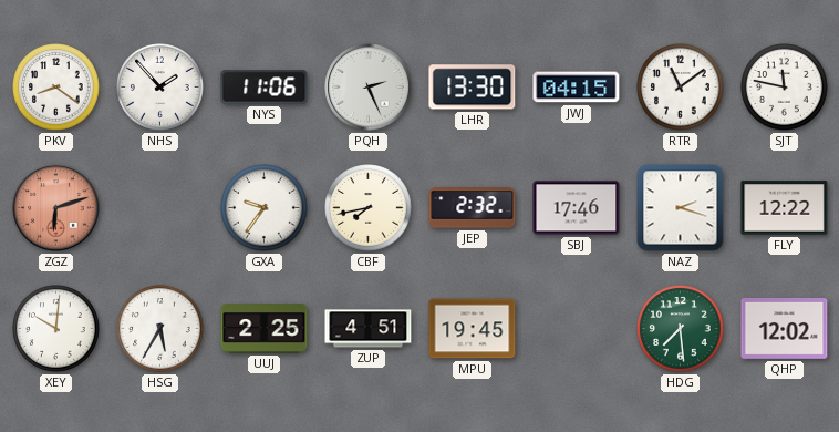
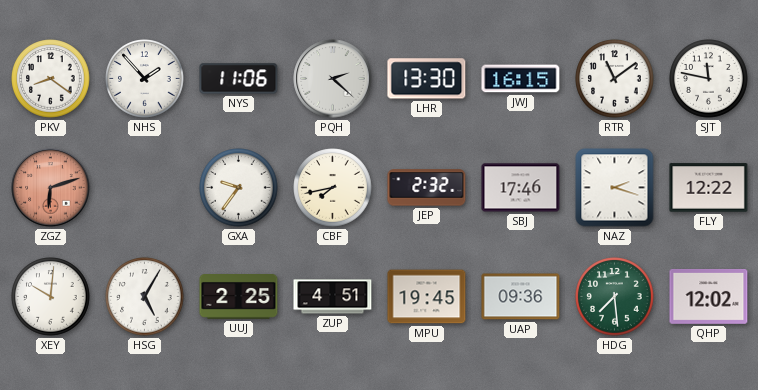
PQH: 2:26 -> 2:22 (333, 79)
JWJ: 04:15 -> 16:15 (521, 79)
HSG: 5:35 -> 5:05 (145, 297)
UAP: none -> 09:36 (521, 297)
